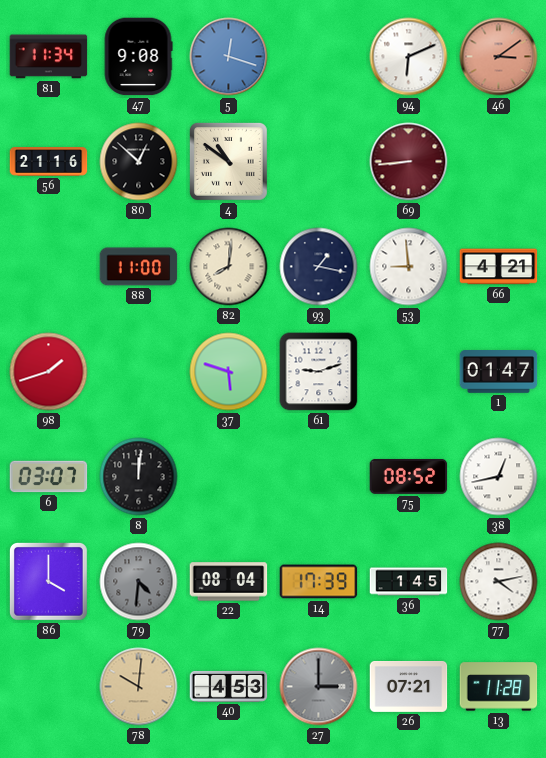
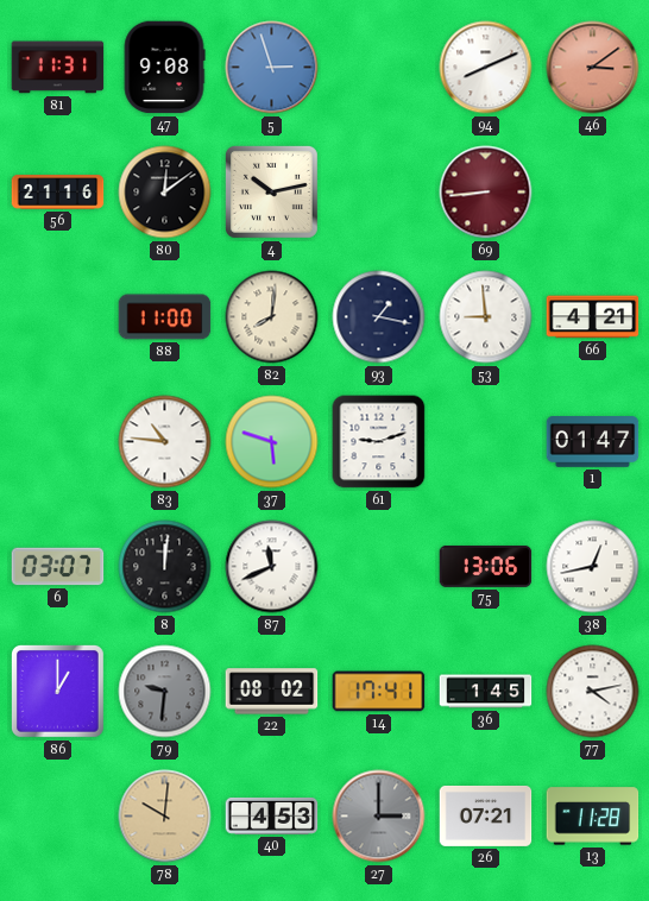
81: 11:34 -> 11:31 (58, 68)
5: 12:18 -> 2:57 (272, 68)
94: 6:11 -> 8:11 (486, 68)
80: 12:52 -> 12:09 (165, 193)
4: 10:51 -> 10:13 (271, 191)
98: 1:42 -> none (49, 372)
83: none -> 10:46 (165, 442)
87: none -> 11:41 (272, 567)
75: 08:52 -> 13:06 (486, 566)
86: 4:00 -> 1:00 (57, 691)
79: 4:31 -> 9:31 (165, 692)
22: 08:04 -> 08:02 (272, 692)
14: 17:39 -> 17:41 (379, 692)
